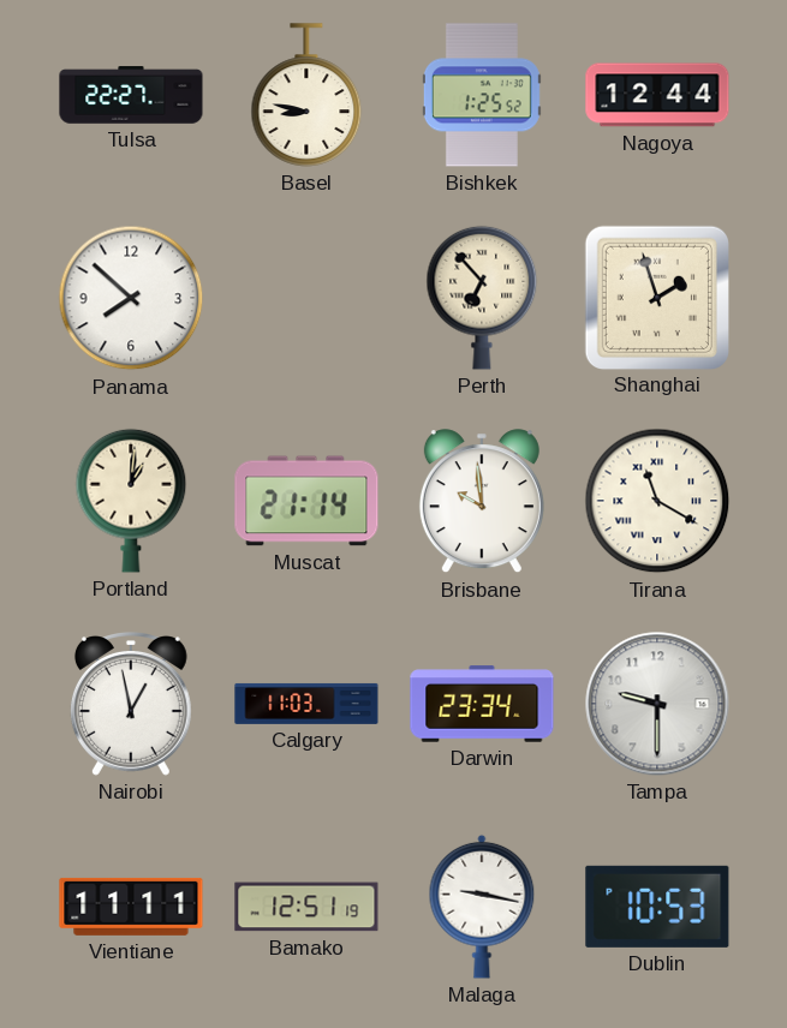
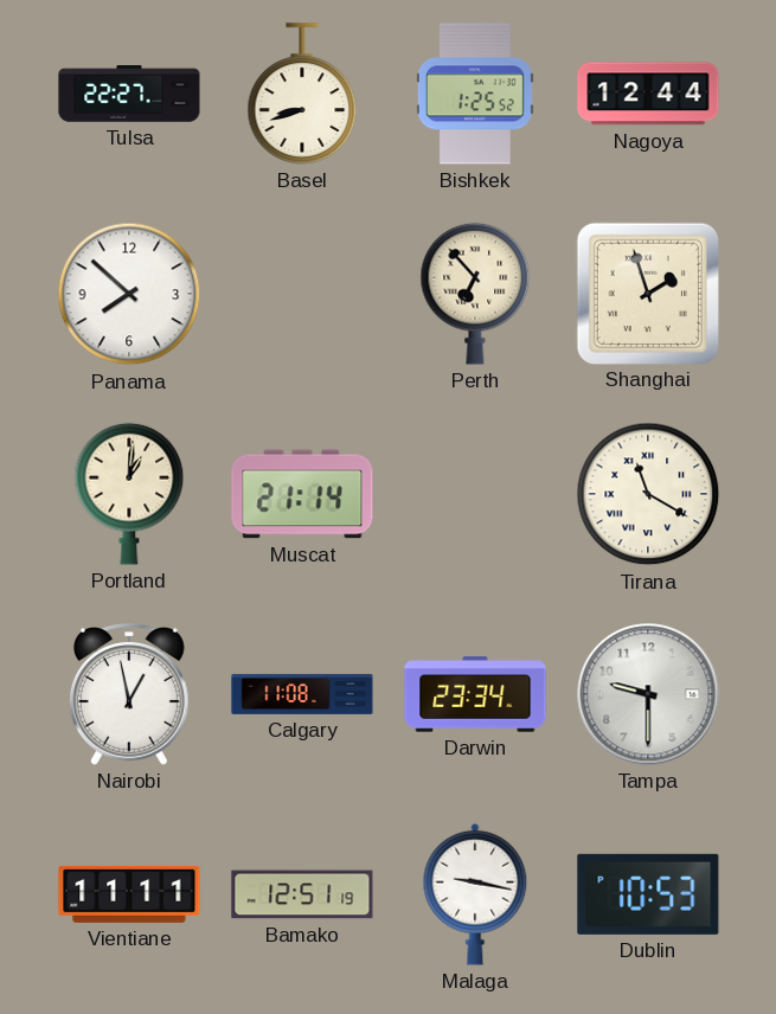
Basel: 8:47 -> 8:42 (302, 94)
Brisbane: 9:59 -> none (482, 502)
Calgary: 11:03 -> 11:08 (302, 694)
